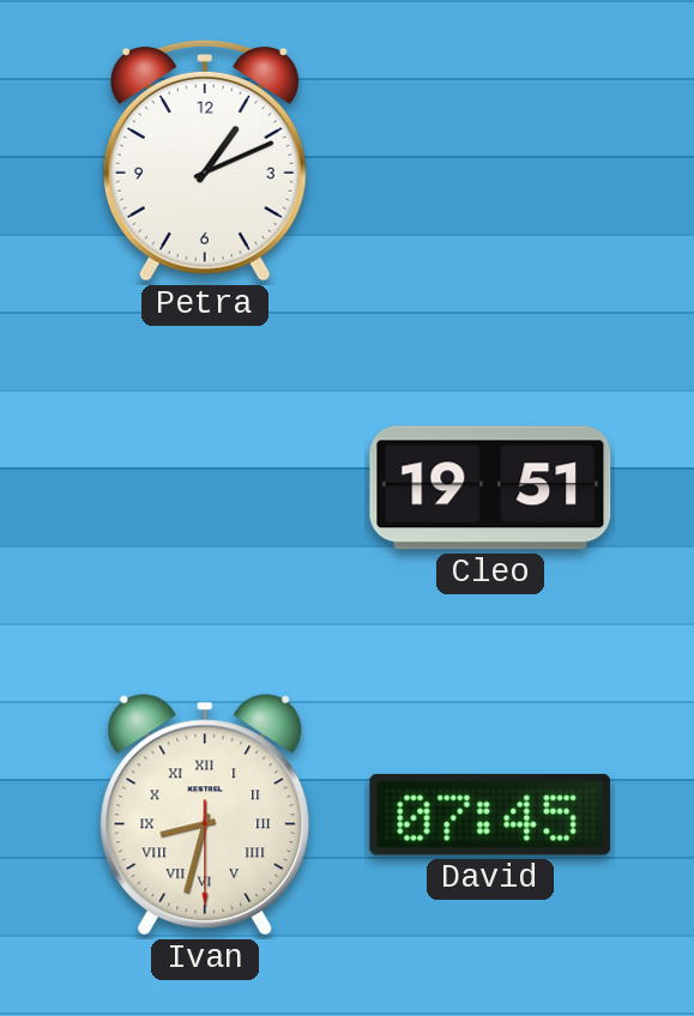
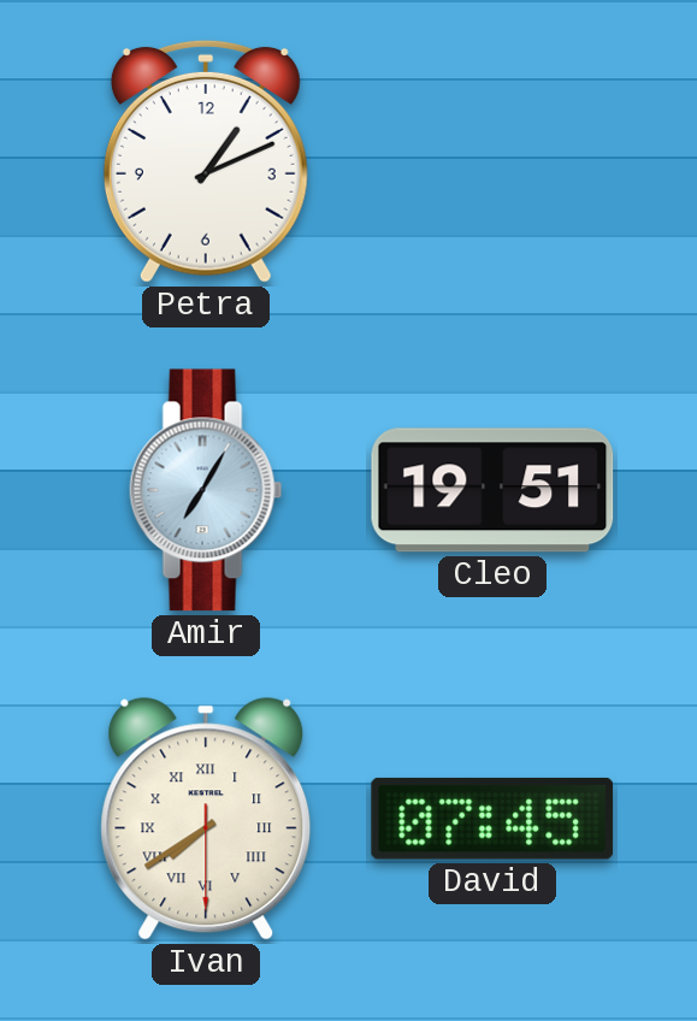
Amir: none -> 7:05 (206, 490)
Ivan: 8:32 -> 7:39 (206, 819)
